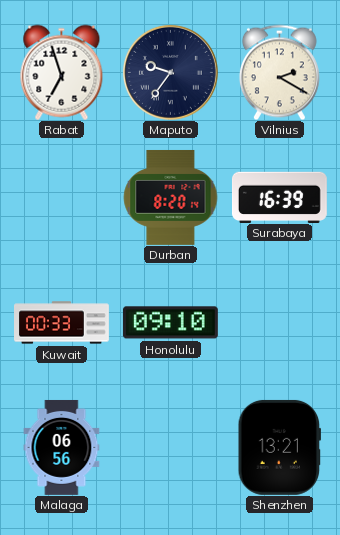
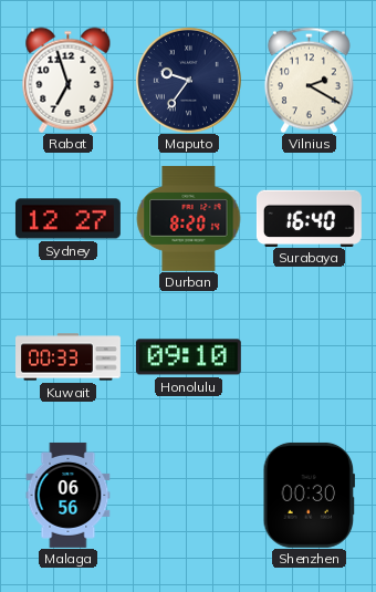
Sydney: none -> 12:27 (67, 219)
Surabaya: 16:39 -> 16:40 (309, 218)
Shenzhen: 13:21 -> 00:30 (309, 495)
